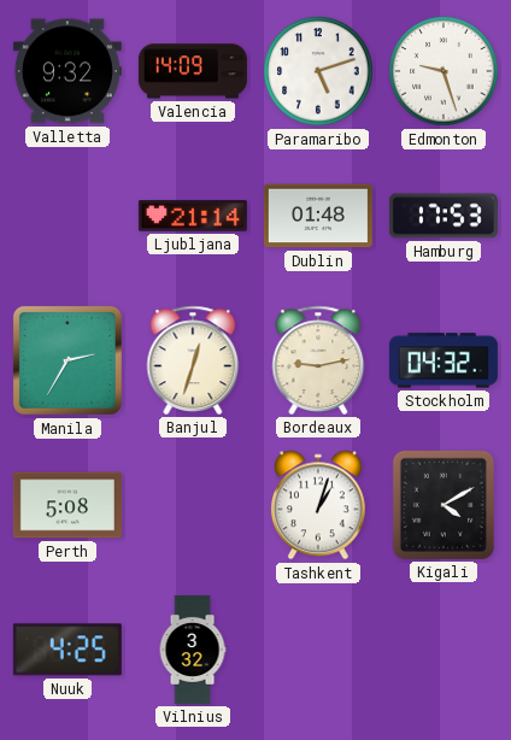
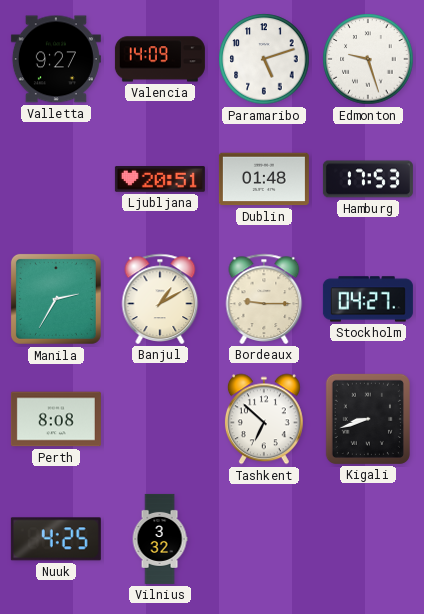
Valletta: 9:32 -> 9:27 (56, 59)
Ljubljana: 21:14 -> 20:51 (160, 179)
Banjul: 12:33 -> 1:10 (160, 299)
Bordeaux: 9:13 -> 9:15 (264, 299)
Stockholm: 04:32 -> 04:27 (368, 299)
Perth: 5:08 -> 8:08 (56, 419)
Tashkent: 1:03 -> 6:52 (264, 419)
Kigali: 4:10 -> 8:42 (368, 419)
